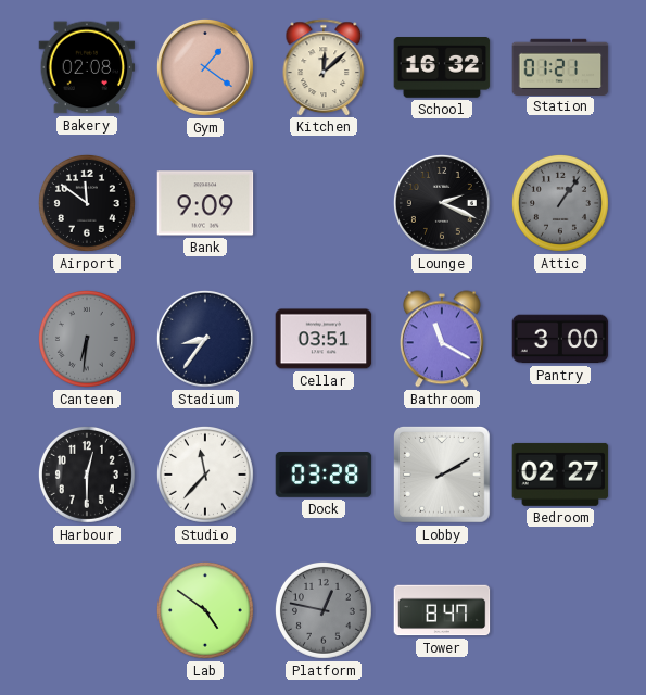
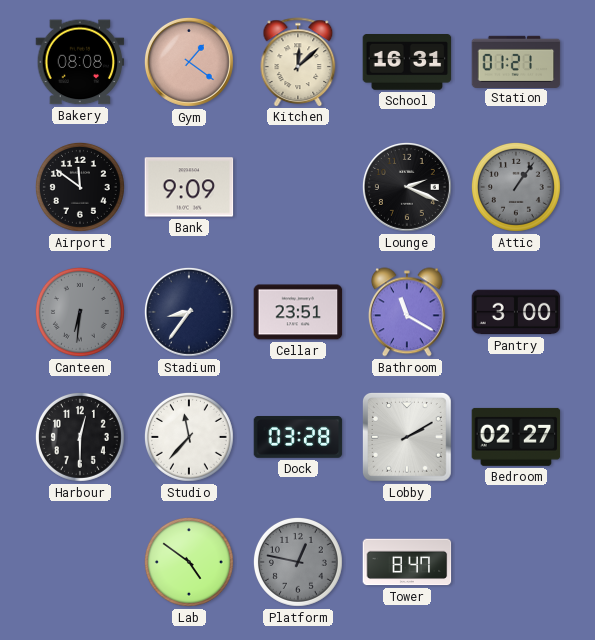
Bakery: 02:08 -> 08:08 (80, 62)
School: 16:32 -> 16:31 (407, 63)
Cellar: 03:51 -> 23:51 (298, 312)
